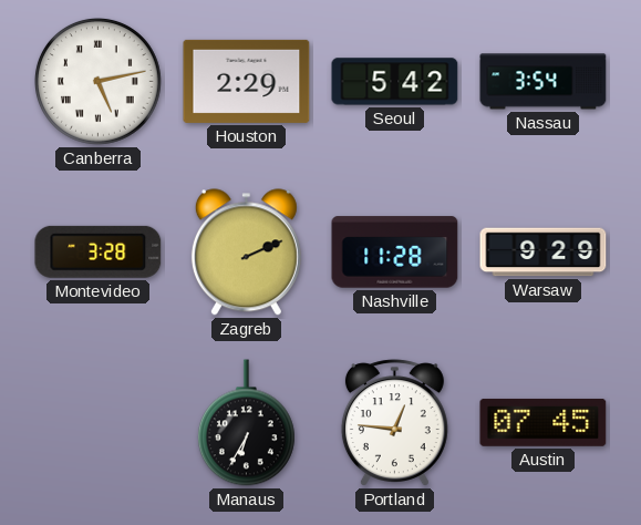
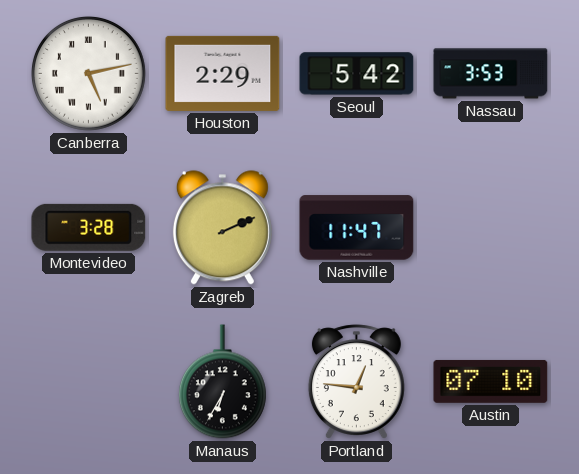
Nassau: 3:54 -> 3:53 (491, 74)
Nashville: 11:28 -> 11:47 (357, 228)
Warsaw: 9:29 -> none (544, 253)
Austin: 07:45 -> 07:10 (491, 381)
